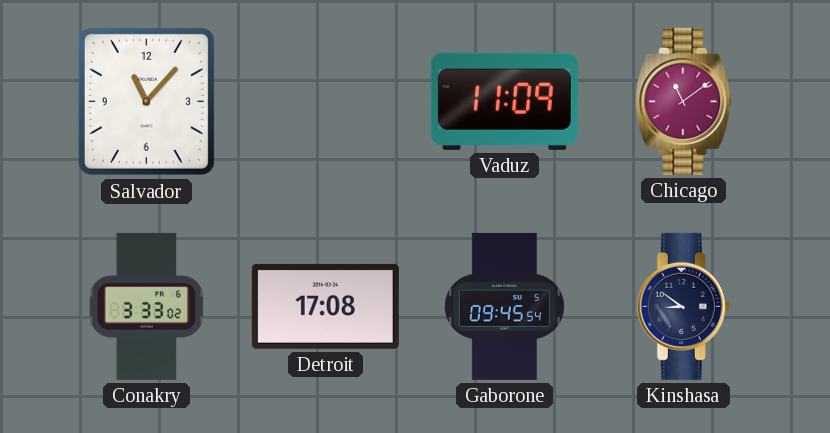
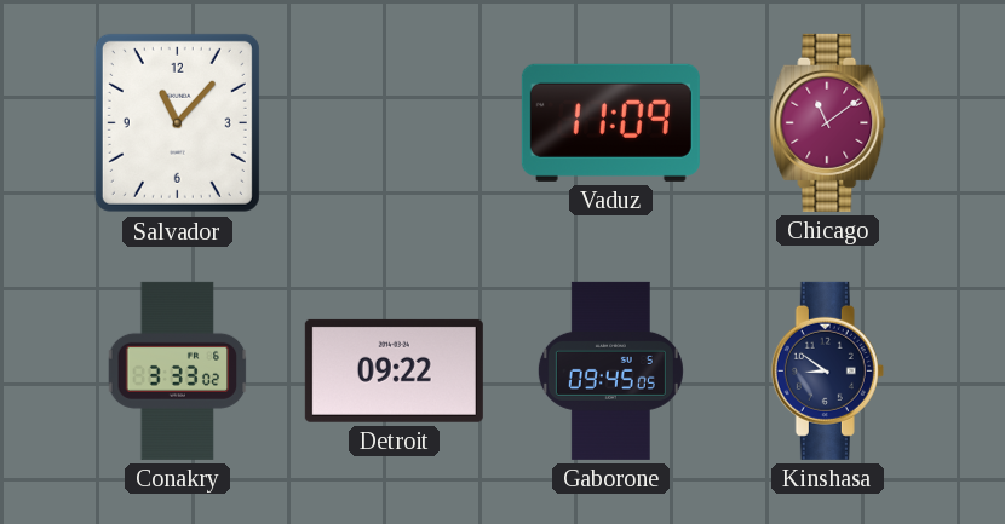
Detroit: 17:08 -> 09:22 (394, 370)
Gaborone: 09:45:54 -> 09:45:05 (610, 370)
